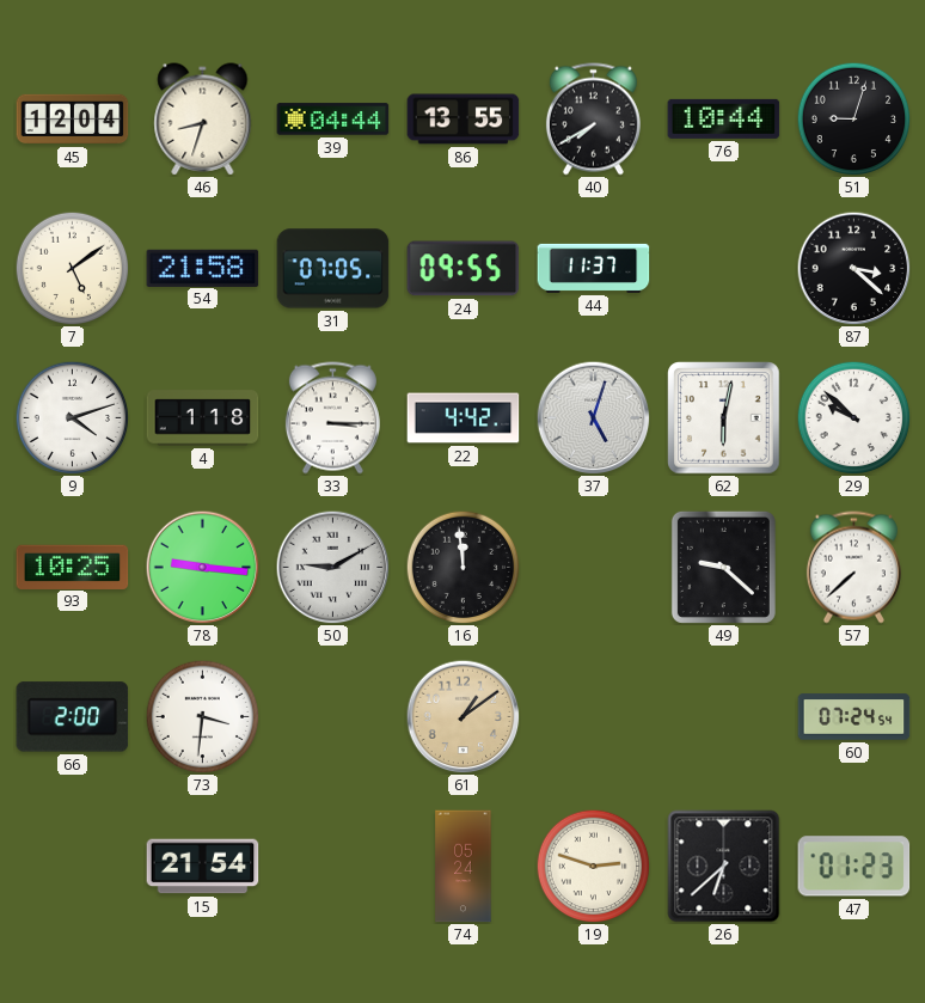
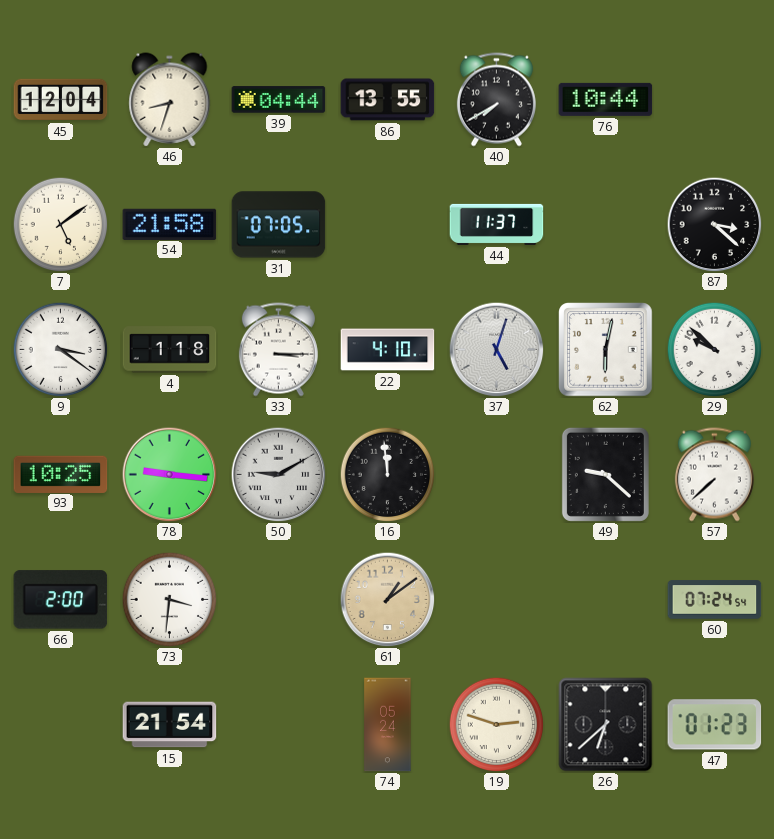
51: 9:03 -> none (853, 118)
24: 09:55 -> none (464, 269)
9: 4:12 -> 3:21 (60, 349)
22: 4:42 -> 4:10 (388, 350)
